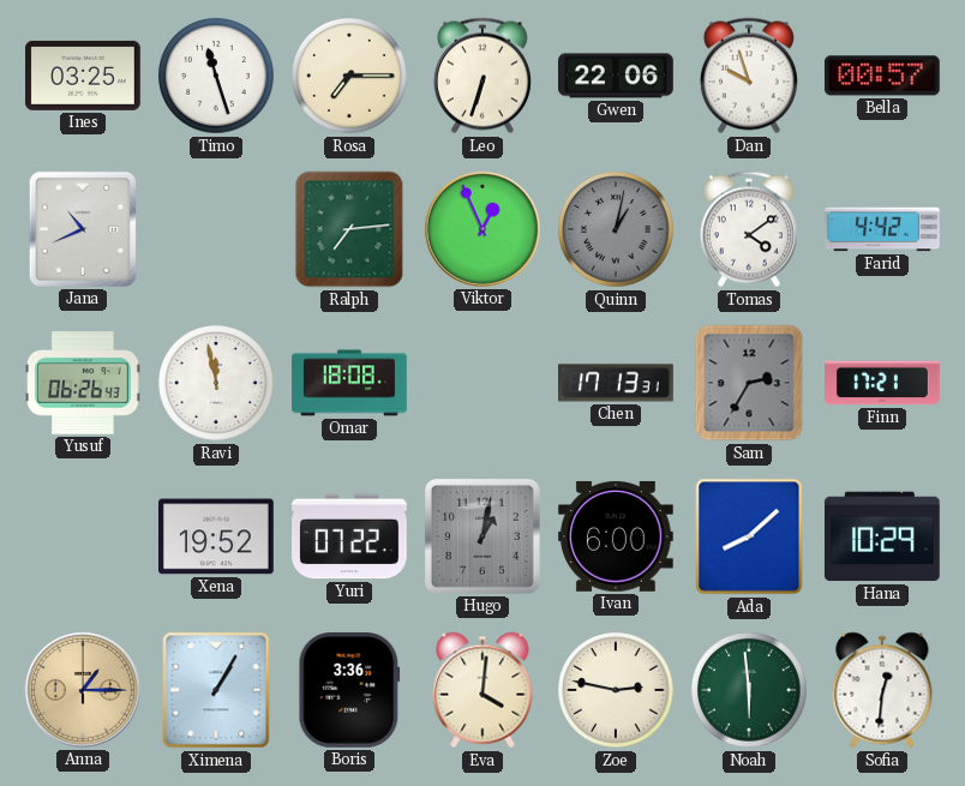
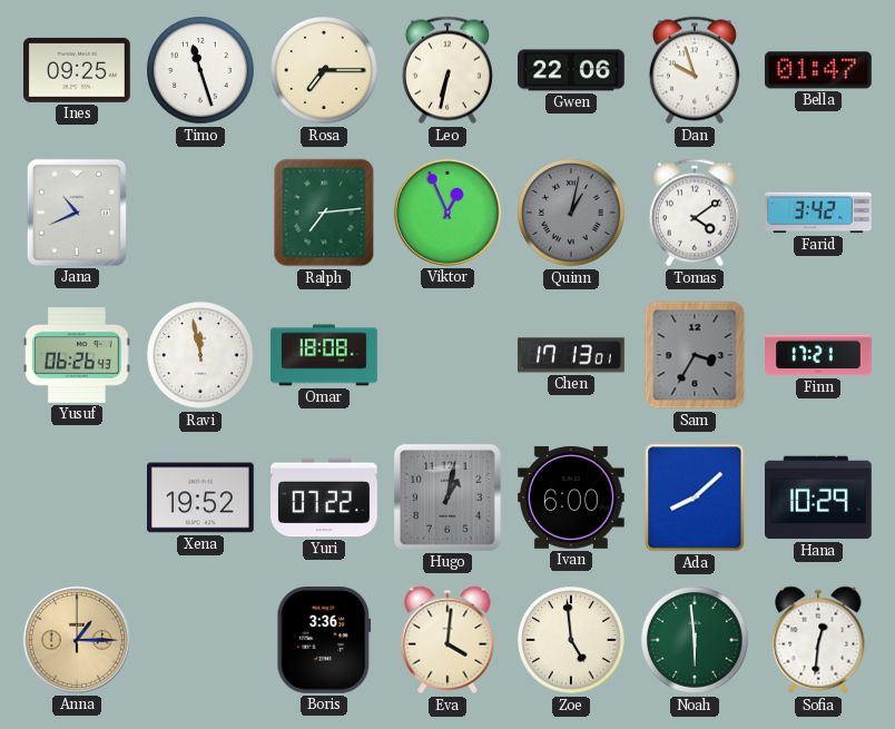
Ines: 03:25 -> 09:25 (78, 70)
Leo: 6:33 -> 6:32 (447, 70)
Bella: 00:57 -> 01:47 (818, 70)
Farid: 4:42 -> 3:42 (818, 213)
Chen: 17:13:31 -> 17:13:01 (572, 355)
Sam: 2:35 -> 3:35 (695, 355)
Ximena: 1:05 -> none (216, 690)
Zoe: 2:47 -> 4:59 (571, 640)
